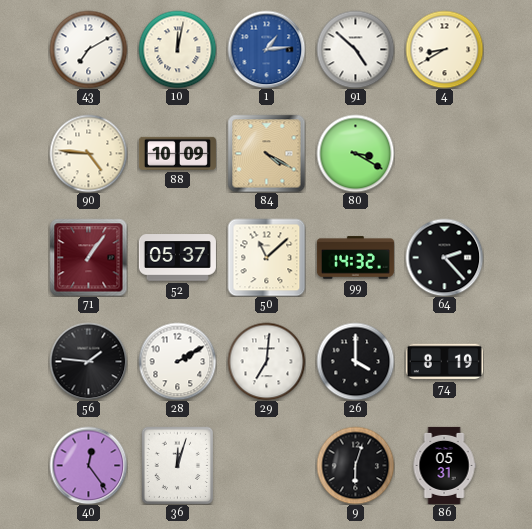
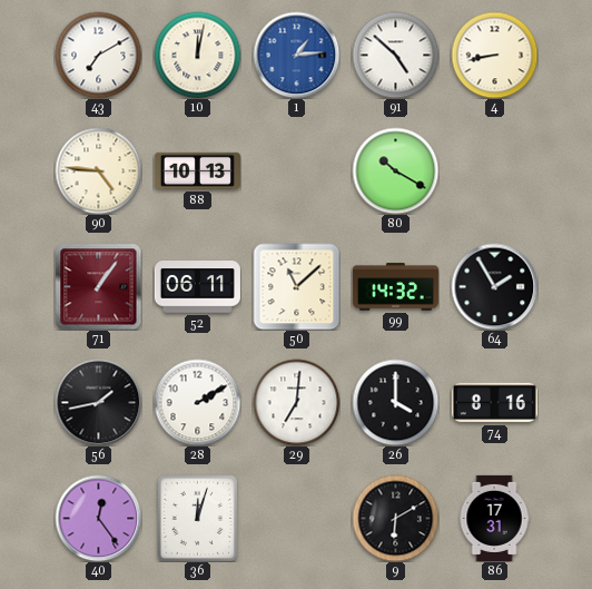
4: 8:40 -> 8:43 (494, 55)
88: 10:09 -> 10:13 (197, 170)
84: 4:20 -> none (266, 153)
80: 3:20 -> 10:20 (395, 170)
52: 05:37 -> 06:11 (197, 287)
64: 2:23 -> 1:55 (494, 286)
56: 1:46 -> 1:43 (98, 402)
74: 8:19 -> 8:16 (494, 403)
9: 6:03 -> 6:10 (395, 518)
86: 05:31 -> 17:31 (494, 518)
